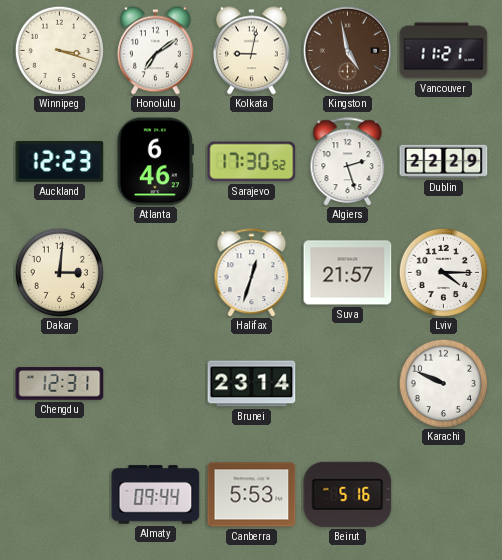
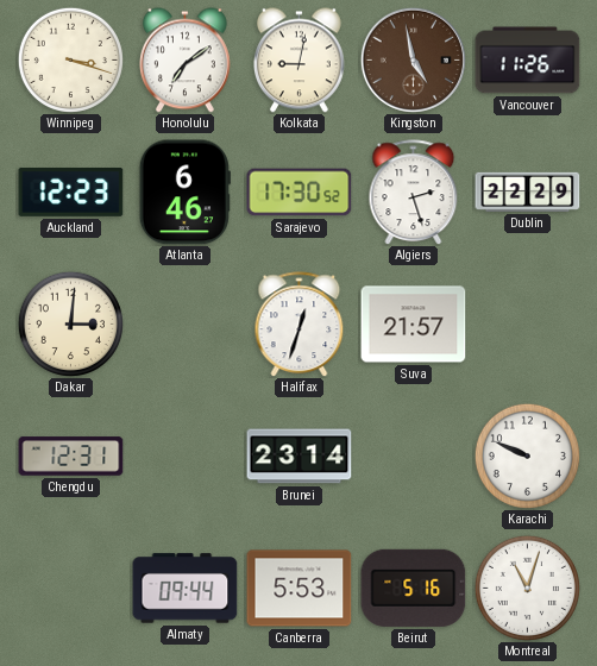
Vancouver: 11:21 -> 11:26 (528, 61)
Lviv: 4:15 -> none (443, 272)
Montreal: none -> 11:03 (527, 588)
